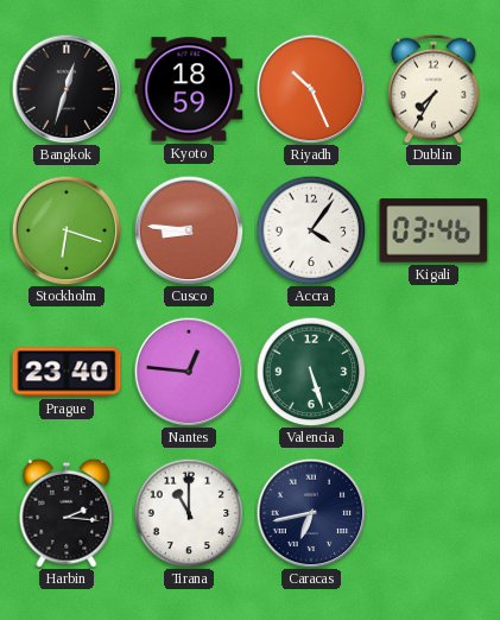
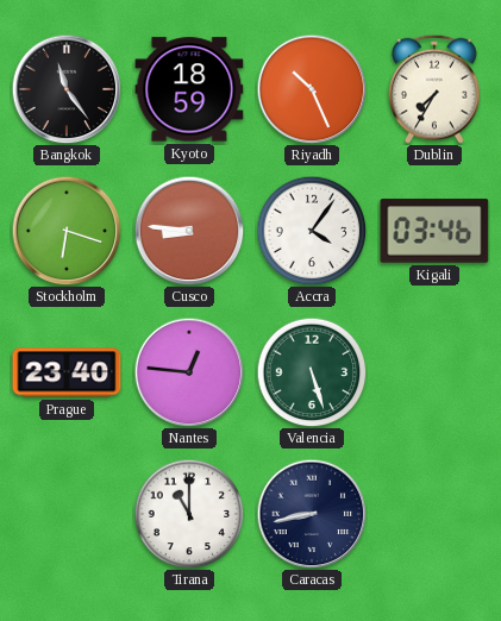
Bangkok: 12:33 -> 11:24 (67, 89)
Harbin: 2:16 -> none (67, 513)
Caracas: 6:43 -> 8:43 (312, 514)
